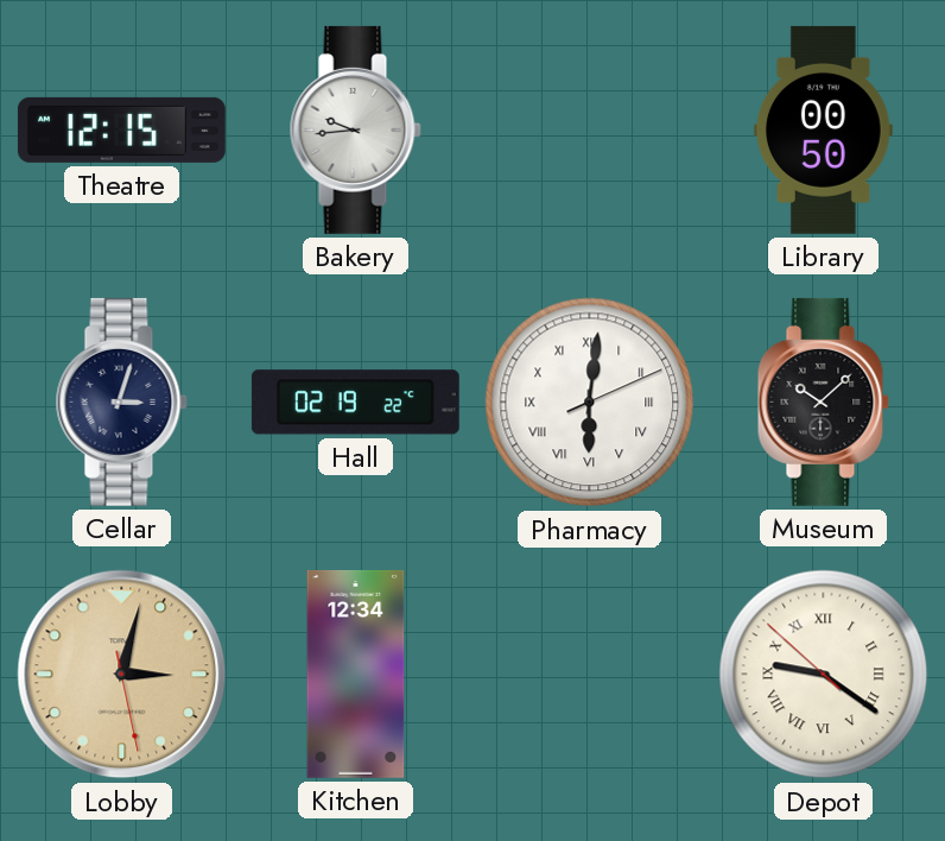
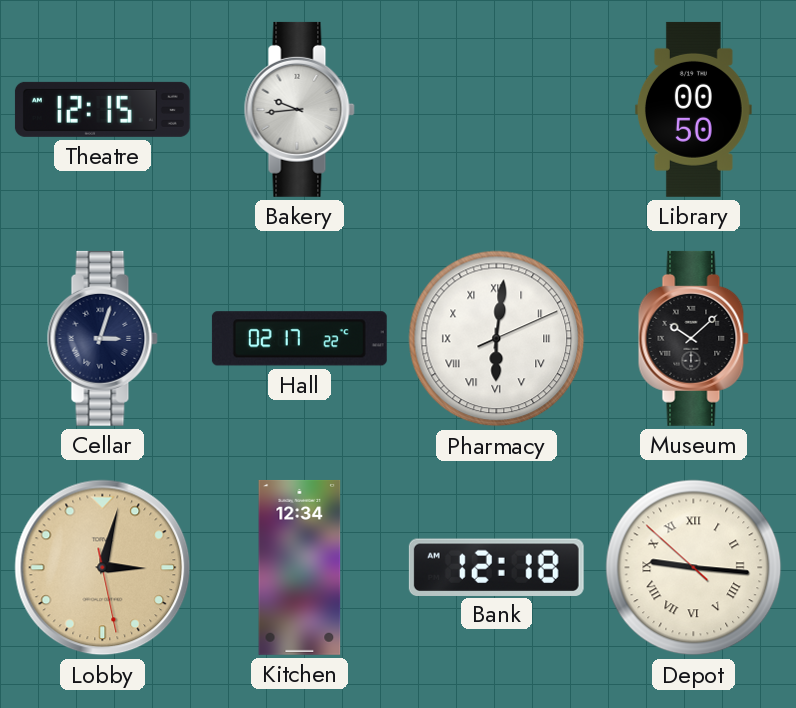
Hall: 02:19 -> 02:17 (299, 339)
Bank: none -> 12:18 (496, 567)
Depot: 9:20 -> 9:15 (694, 568)
